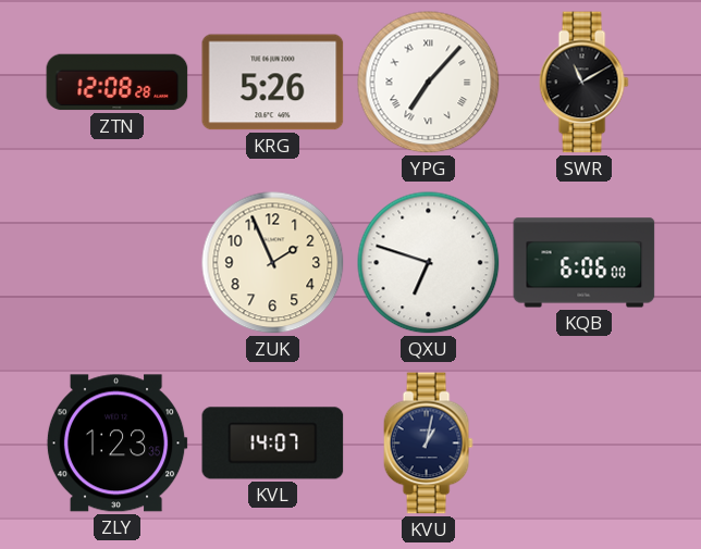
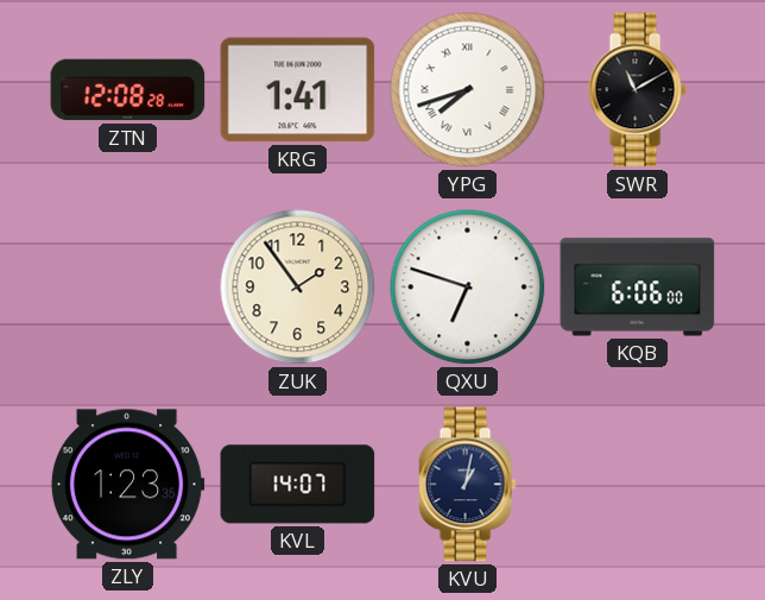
KRG: 5:26 -> 1:41 (298, 90)
YPG: 7:07 -> 7:42 (468, 90)
ZUK: 1:56 -> 1:54 (298, 288)
